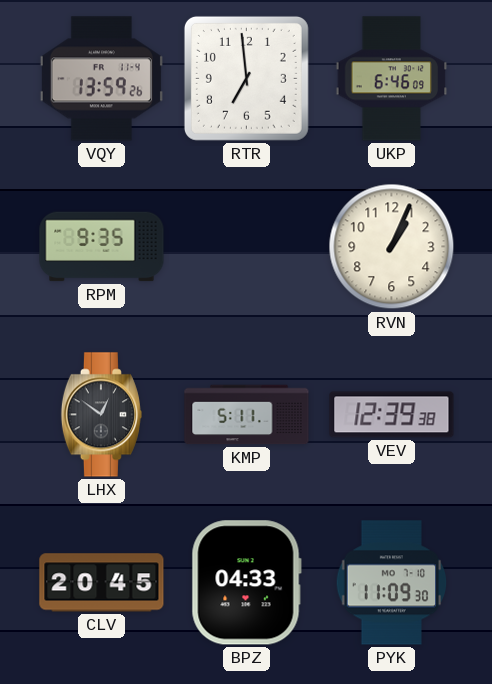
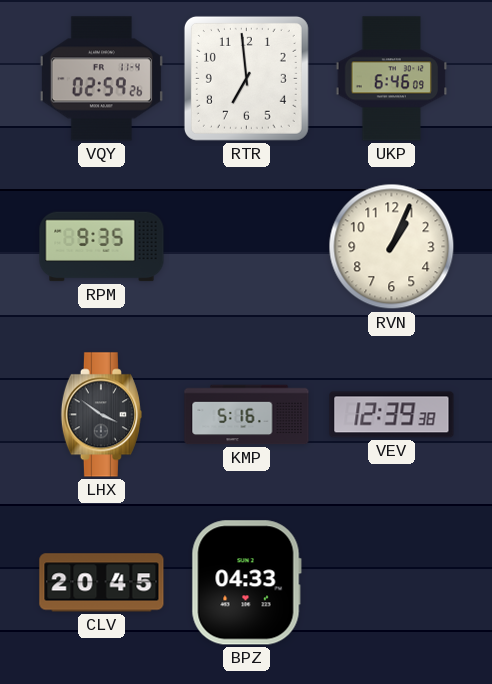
VQY: 13:59 -> 02:59 (101, 79)
LHX: 12:51 -> 3:51 (101, 415)
KMP: 5:11 -> 5:16 (247, 415)
PYK: 11:09 -> none (392, 583)
